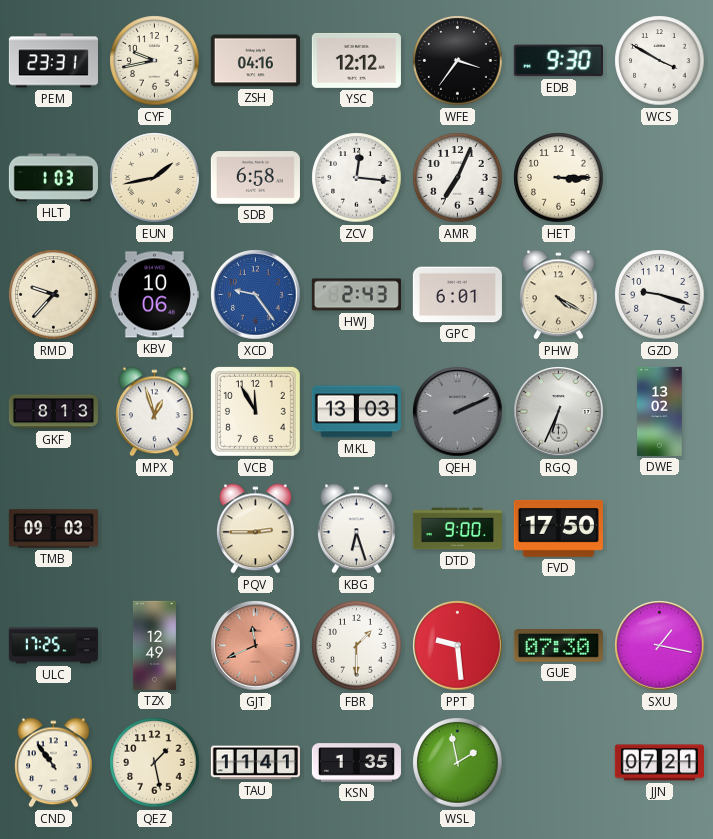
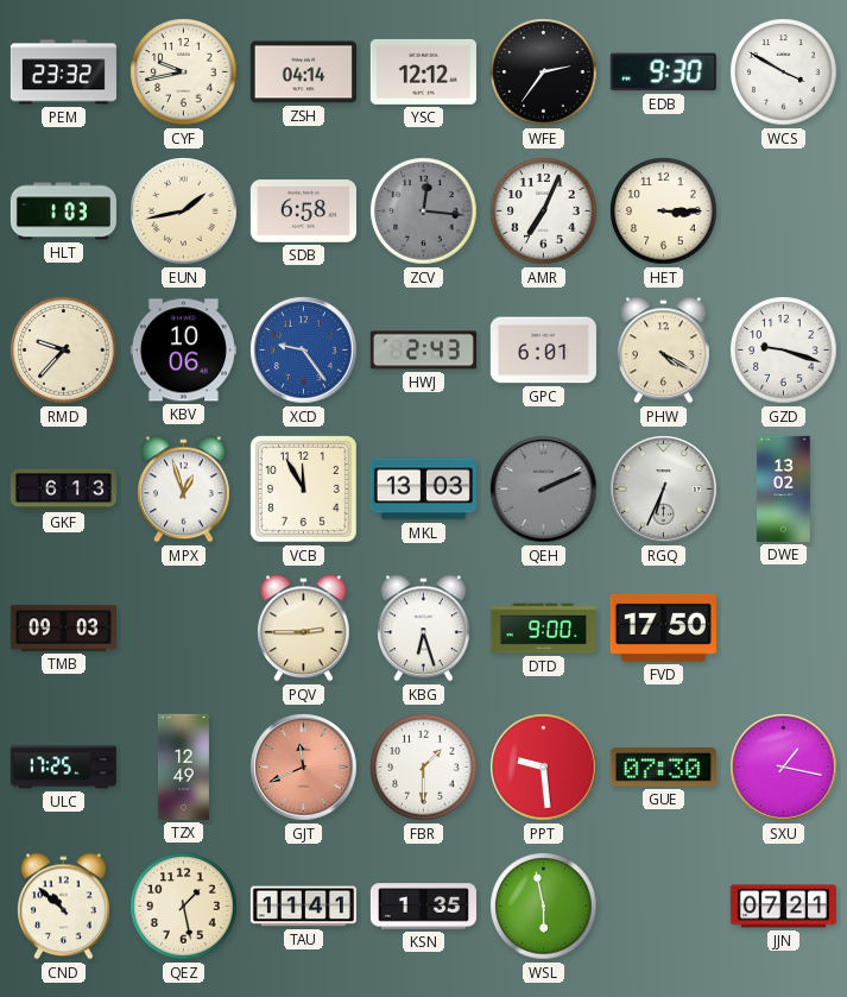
PEM: 23:31 -> 23:32 (63, 72)
ZSH: 04:16 -> 04:14 (303, 72)
WFE: 3:36 -> 2:36 (544, 72)
ZCV dial: white -> grey (424, 212)
GKF: 8:13 -> 6:13 (63, 490)
CND: 10:54 -> 10:52 (64, 907)
WSL: 1:58 -> 5:58 (544, 907)
